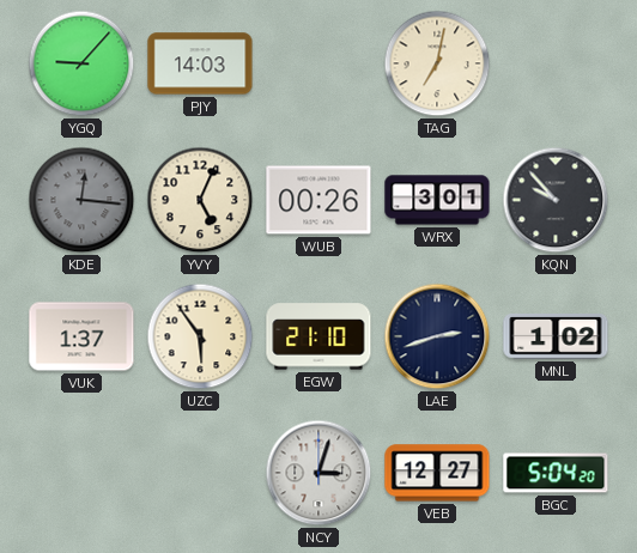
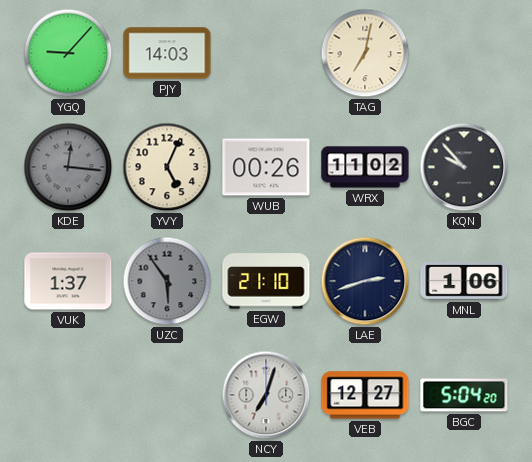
WRX: 3:01 -> 11:02 (365, 167)
UZC dial: cream -> grey (167, 281)
MNL: 1:02 -> 1:06 (464, 282)
NCY: 3:03 -> 7:03 (266, 395)
